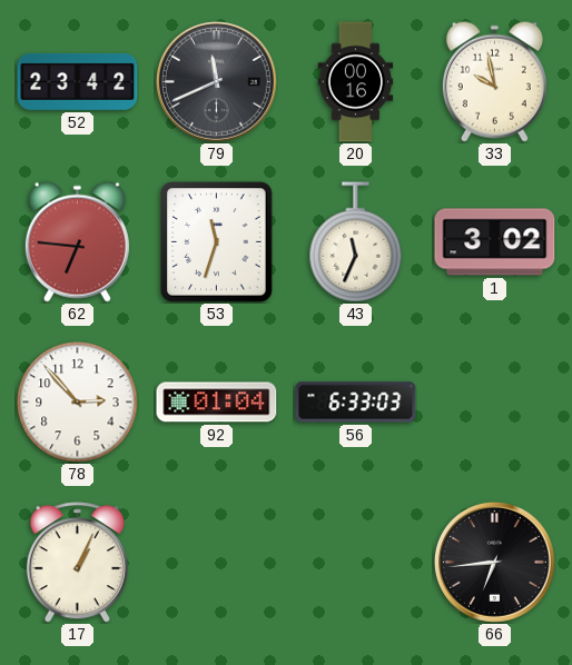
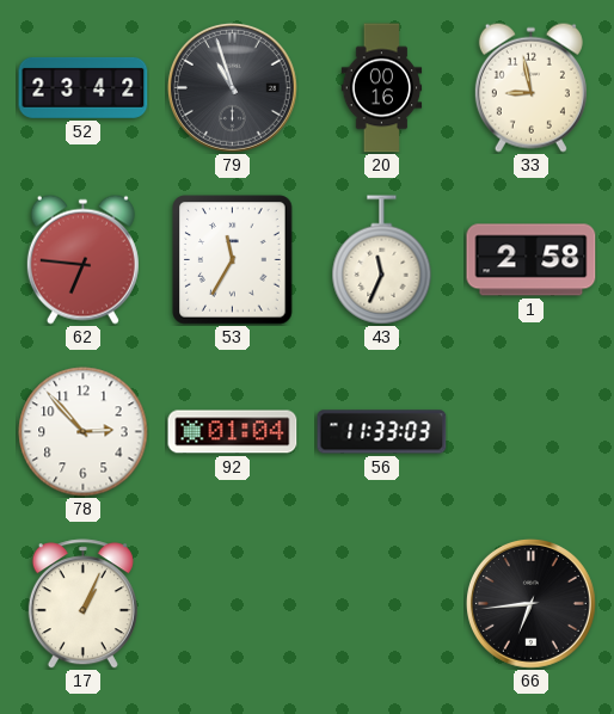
79: 11:41 -> 10:57 (232, 87)
33: 9:58 -> 8:58 (530, 87)
53: 11:33 -> 11:35 (233, 260)
1: 3:02 -> 2:58 (532, 260)
56: 6:33 -> 11:33 (382, 432)
